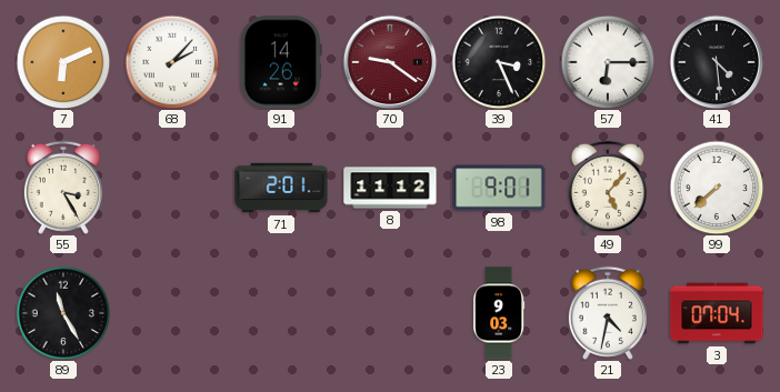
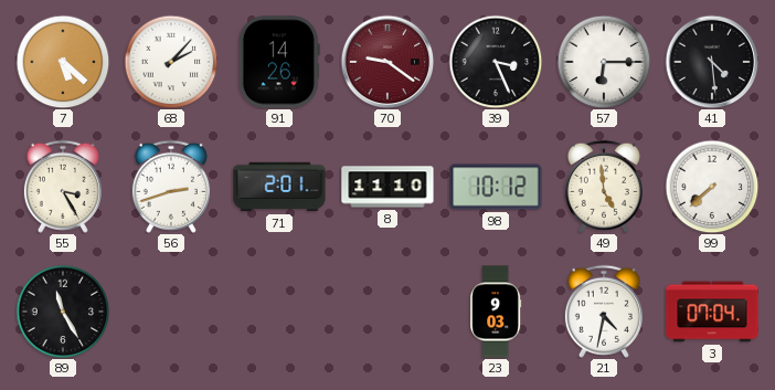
7: 6:11 -> 5:22 (63, 62)
56: none -> 2:42 (171, 187)
8: 11:12 -> 11:10 (387, 187)
98: 9:01 -> 10:12 (496, 187)
49: 5:07 -> 4:59 (604, 187)
